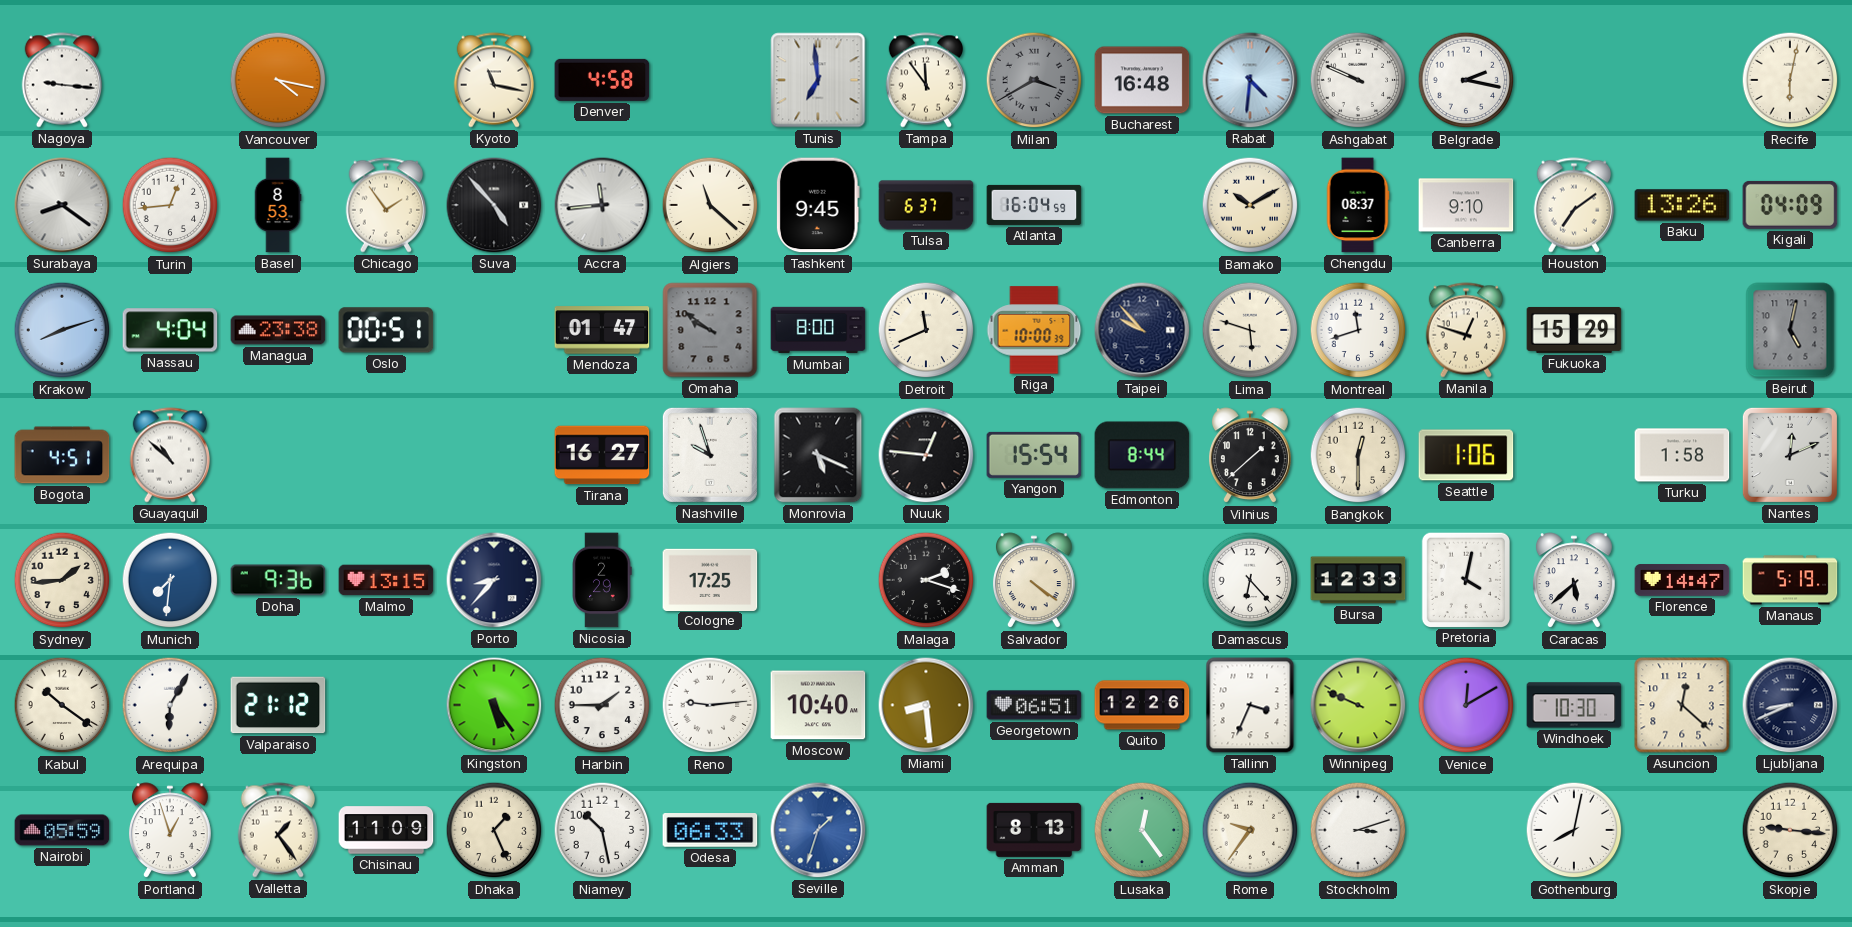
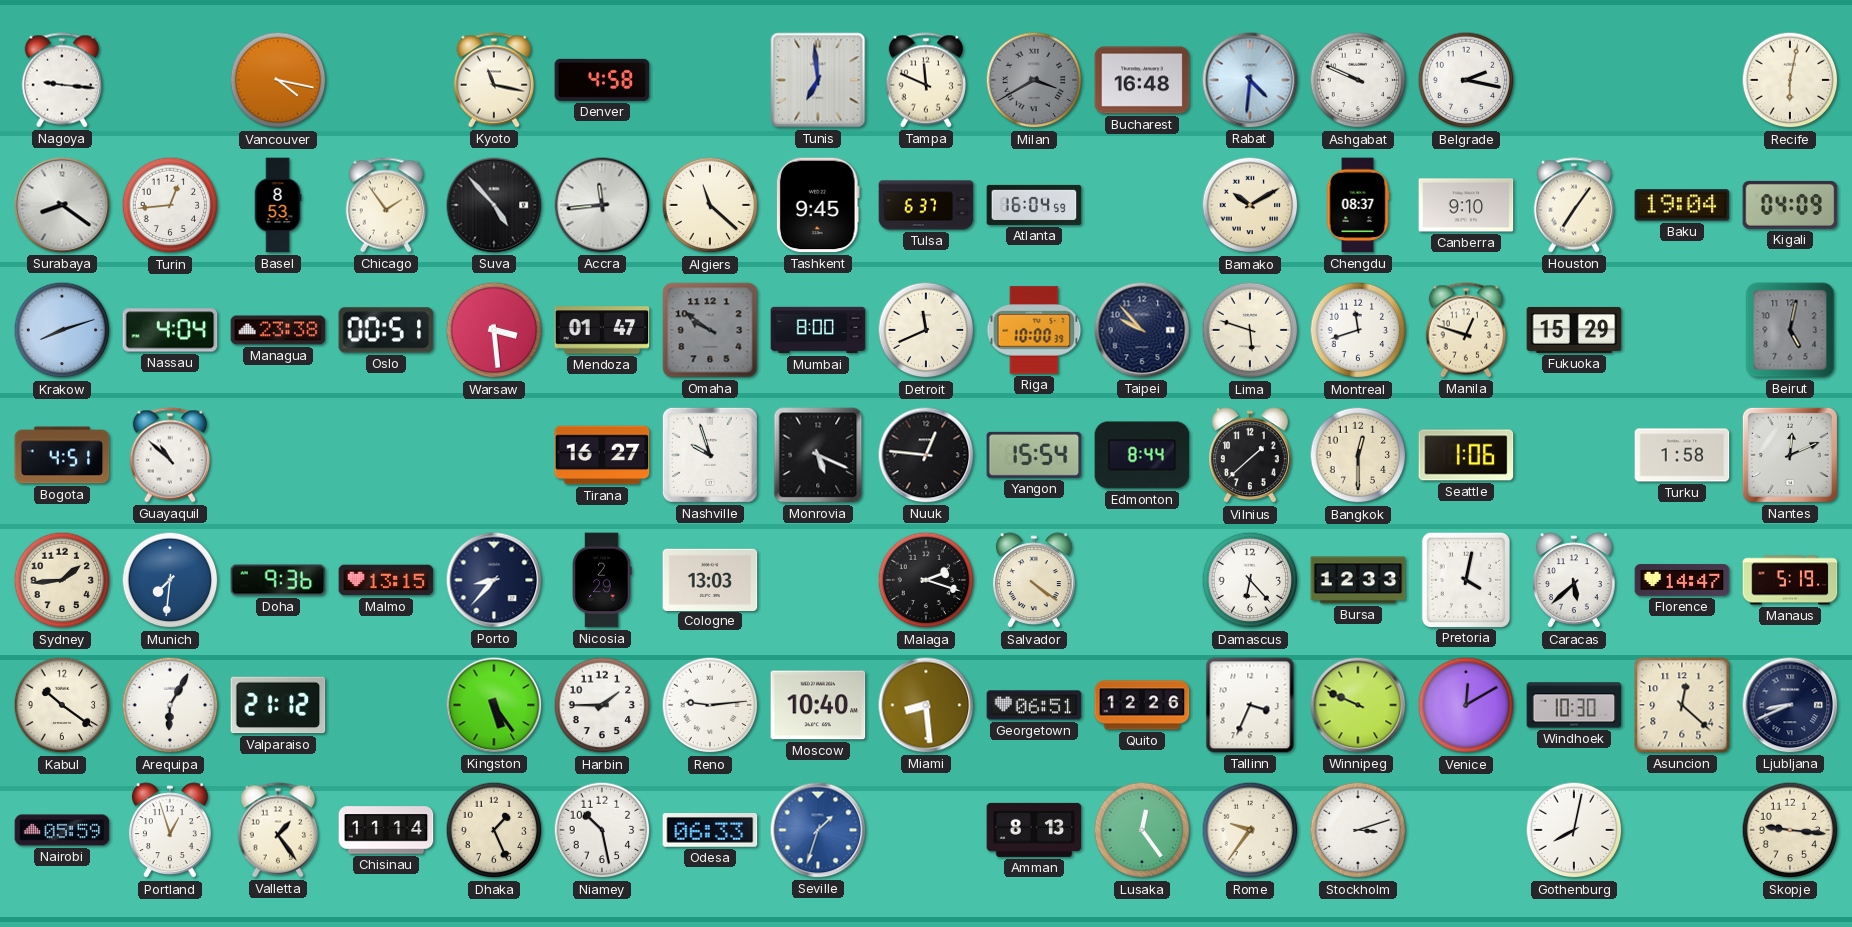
Tampa: 11:54 -> 11:49 (925, 80)
Houston: 7:09 -> 7:06 (1573, 205)
Baku: 13:26 -> 19:04 (1682, 205)
Warsaw: none -> 3:29 (494, 330)
Cologne: 17:25 -> 13:03 (710, 579)
Chisinau: 11:09 -> 11:14 (386, 830)
